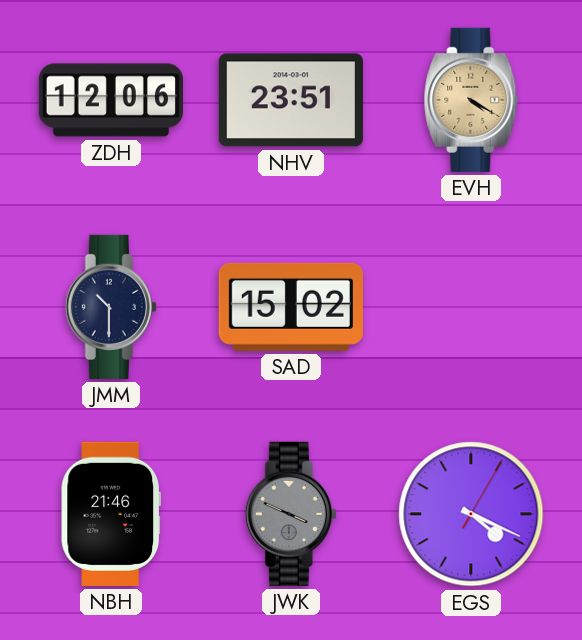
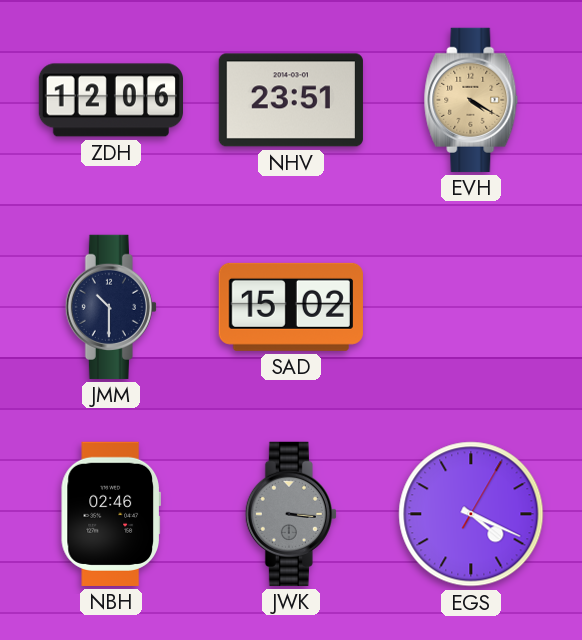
NBH: 21:46 -> 02:46 (111, 514)
JWK: 3:49 -> 3:16 (291, 514)
